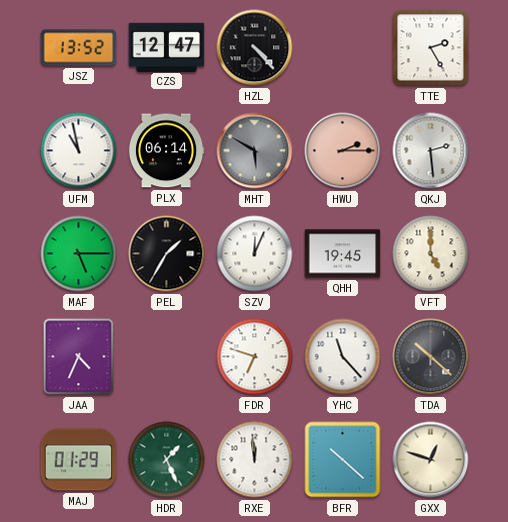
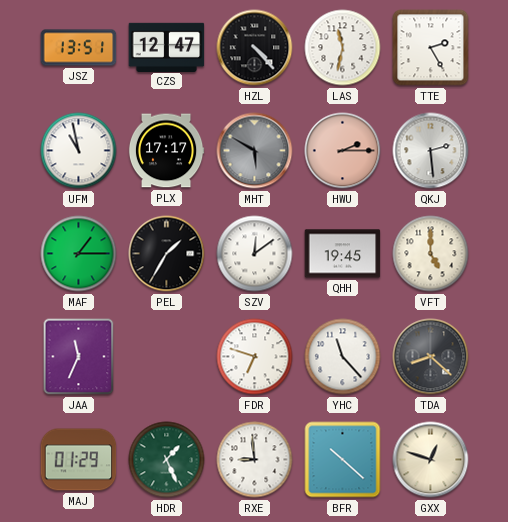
JSZ: 13:52 -> 13:51 (79, 48)
LAS: none -> 11:32 (343, 48)
PLX: 06:14 -> 17:17 (166, 151)
MAF: 5:15 -> 1:15 (79, 254)
SZV: 12:04 -> 12:09 (255, 254)
JAA: 4:34 -> 11:34 (79, 357)
TDA: 10:22 -> 8:22 (431, 357)
RXE: 11:59 -> 8:59 (255, 460)
